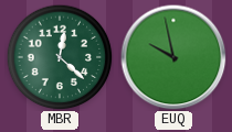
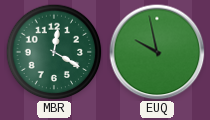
MBR: 12:22 -> 12:20 (54, 52)
